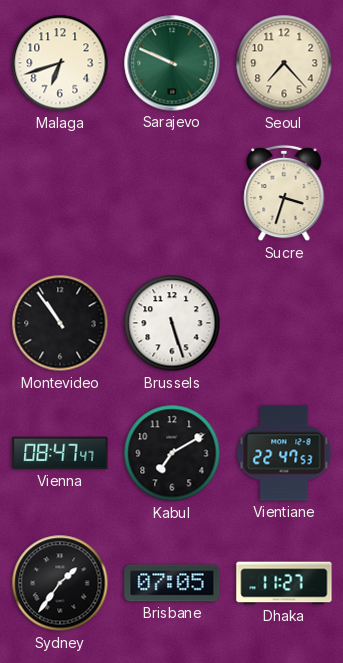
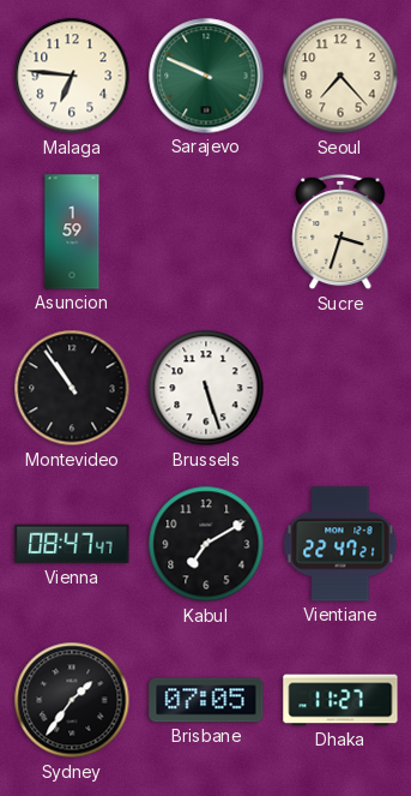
Malaga: 6:42 -> 6:46 (72, 76)
Asuncion: none -> 1:59 (72, 232)
Vientiane: 22:47:53 -> 22:47:21 (340, 544)
